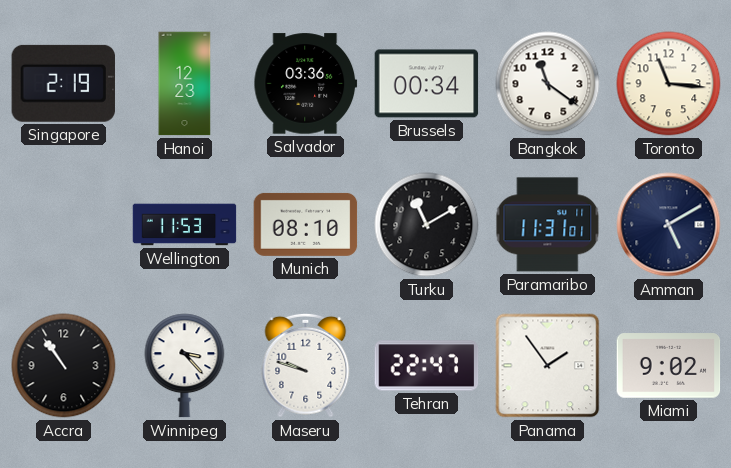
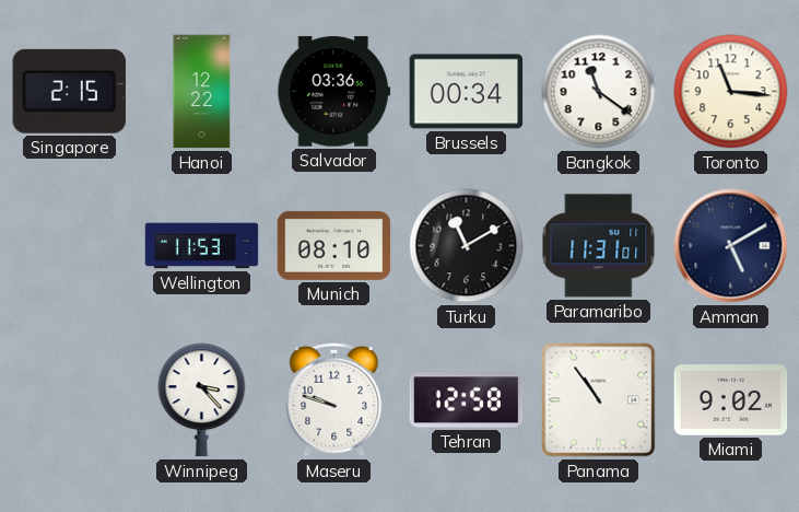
Singapore: 2:19 -> 2:15 (69, 91)
Hanoi: 12:23 -> 12:22 (202, 92)
Accra: 10:54 -> none (64, 366)
Tehran: 22:47 -> 12:58 (467, 400)
Panama: 1:54 -> 10:54 (599, 400)
